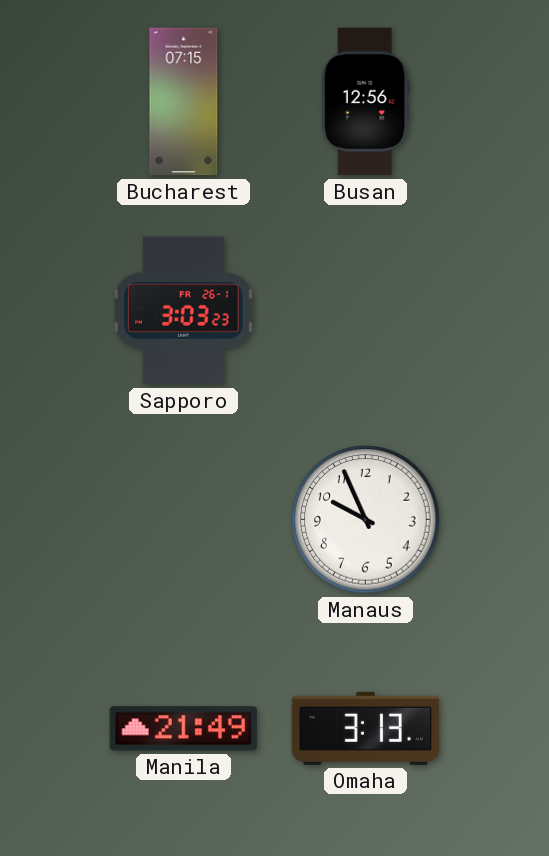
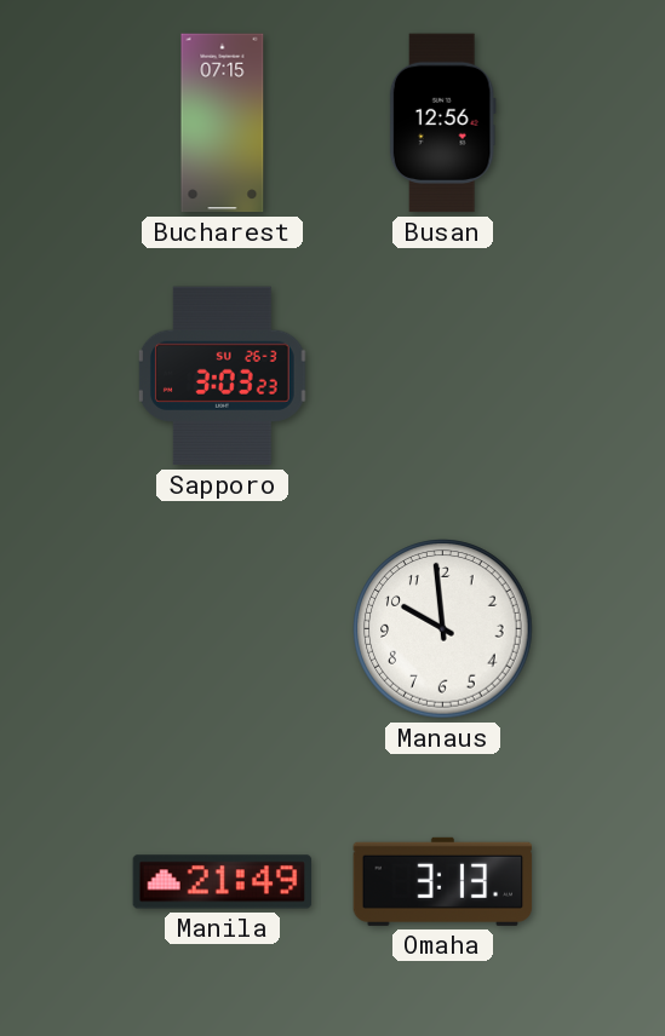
Sapporo date: FR 26-1 -> SU 26-3 (222, 376)
Manaus: 9:56 -> 9:59 (443, 629)
